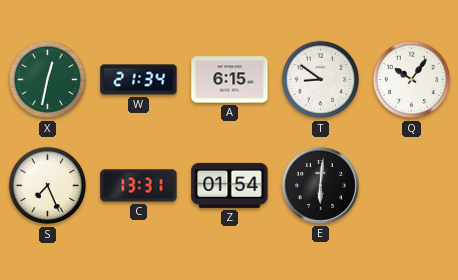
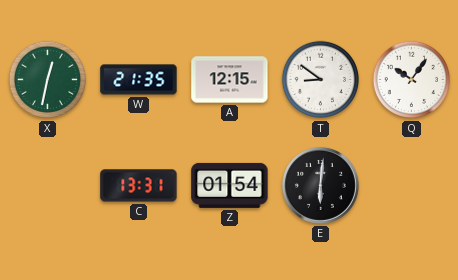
W: 21:34 -> 21:35 (139, 80)
A: 6:15 -> 12:15 (230, 80)
S: 7:26 -> none (47, 186)
